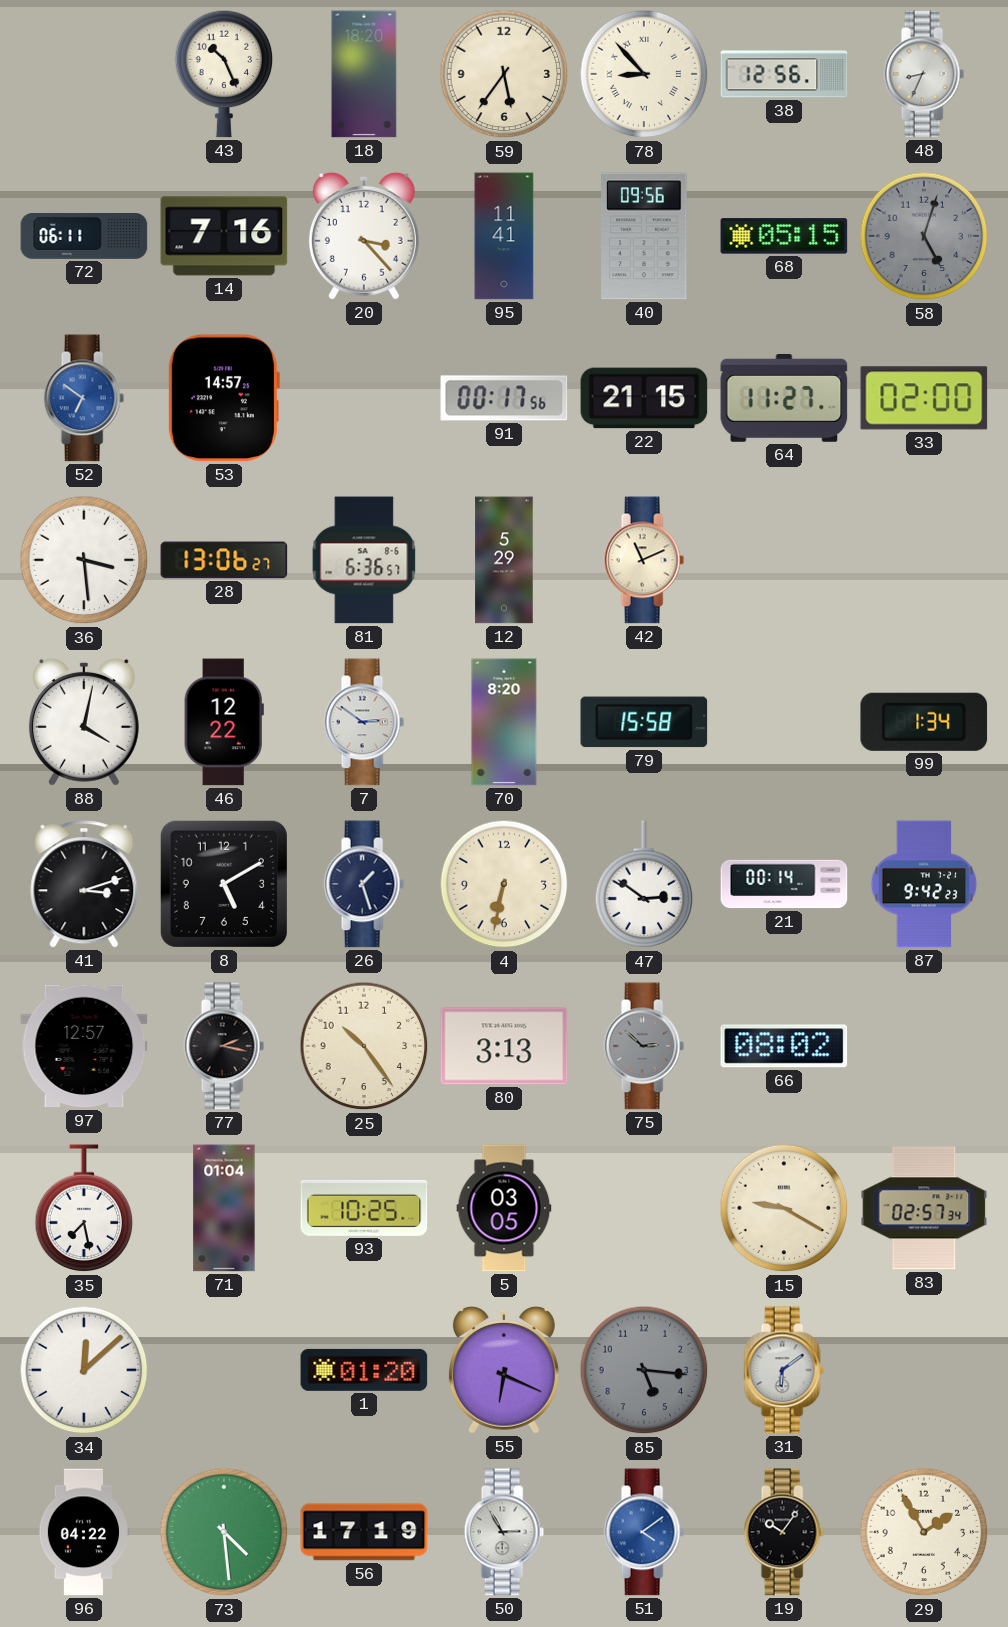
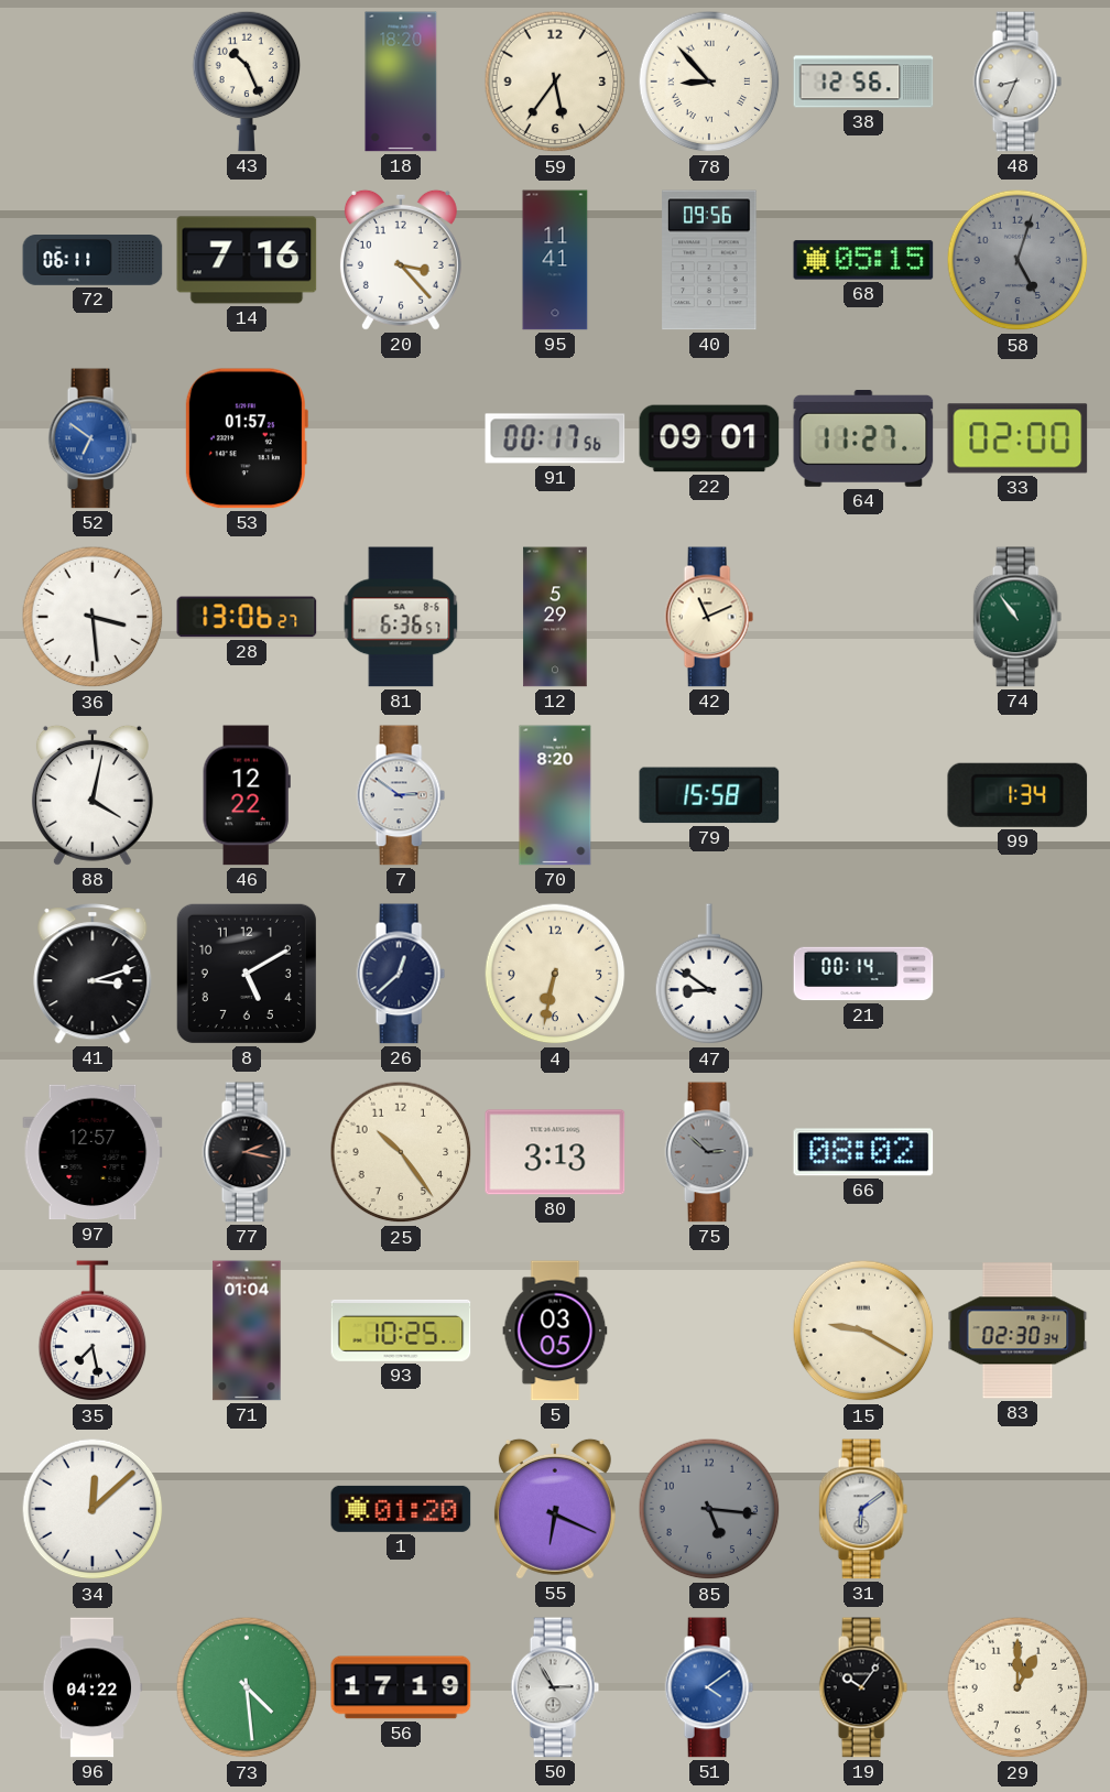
53: 14:57 -> 01:57 (246, 438)
22: 21:15 -> 09:01 (709, 438)
74: none -> 10:54 (1018, 617)
26: 1:27 -> 12:38 (401, 974)
47: 2:51 -> 8:51 (709, 975)
87: 9:42 -> none (924, 884)
83: 02:57 -> 02:30 (1018, 1331)
29: 1:55 -> 1:00 (1018, 1687)
